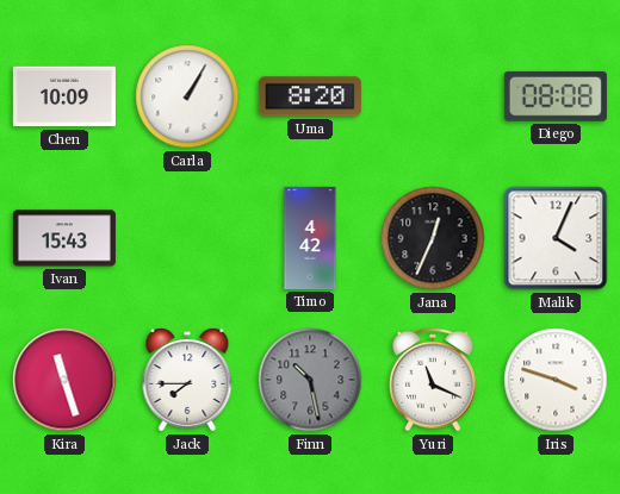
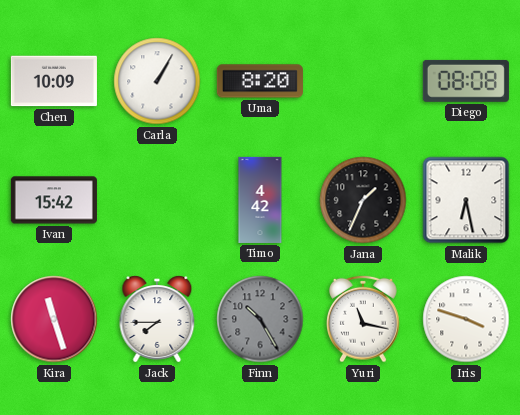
Ivan: 15:43 -> 15:42 (54, 200)
Jana: 12:34 -> 1:34 (363, 200)
Malik: 4:04 -> 6:28 (466, 200)
Finn: 10:28 -> 10:25 (260, 319)
Yuri: 11:19 -> 11:17 (363, 319)
